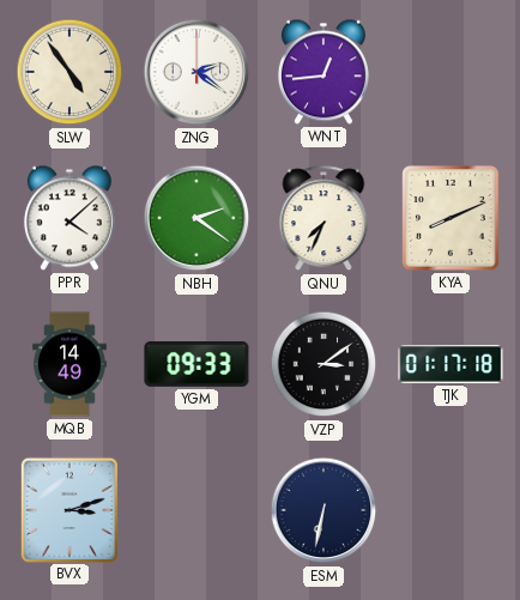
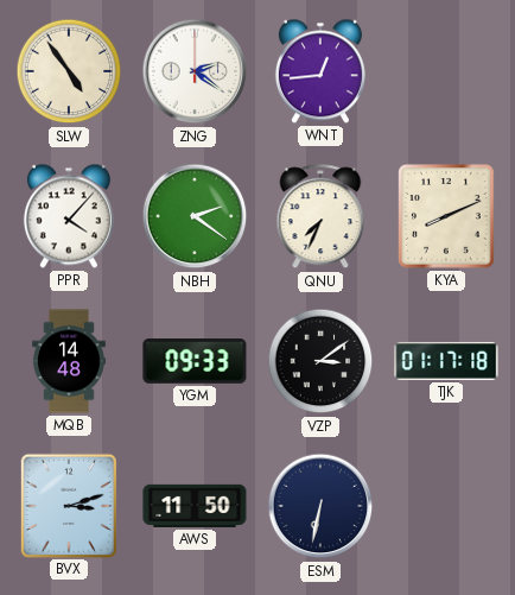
PPR: 4:08 -> 4:07 (69, 216)
MQB: 14:49 -> 14:48 (69, 361)
AWS: none -> 11:50 (195, 506)
